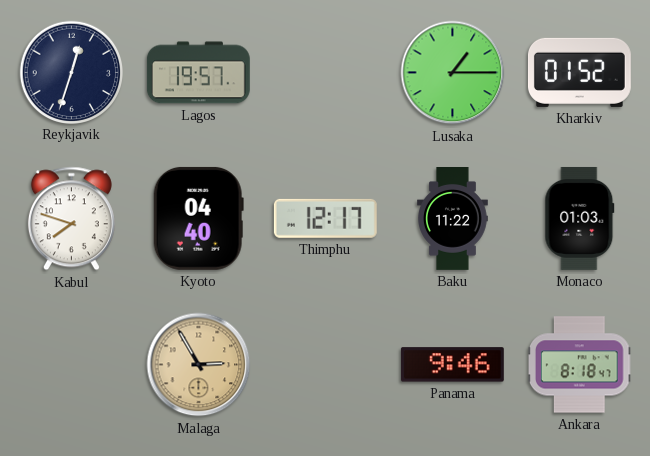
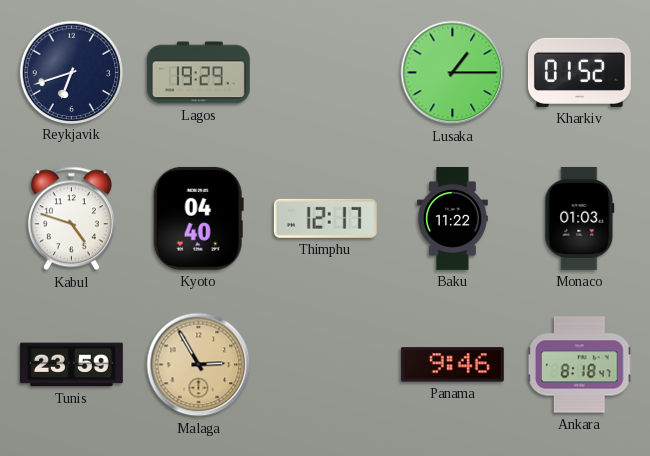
Reykjavik: 12:33 -> 6:42 (71, 72)
Lagos: 19:57 -> 19:29 (198, 73)
Kabul: 7:48 -> 4:48 (71, 219)
Tunis: none -> 23:59 (71, 365)
